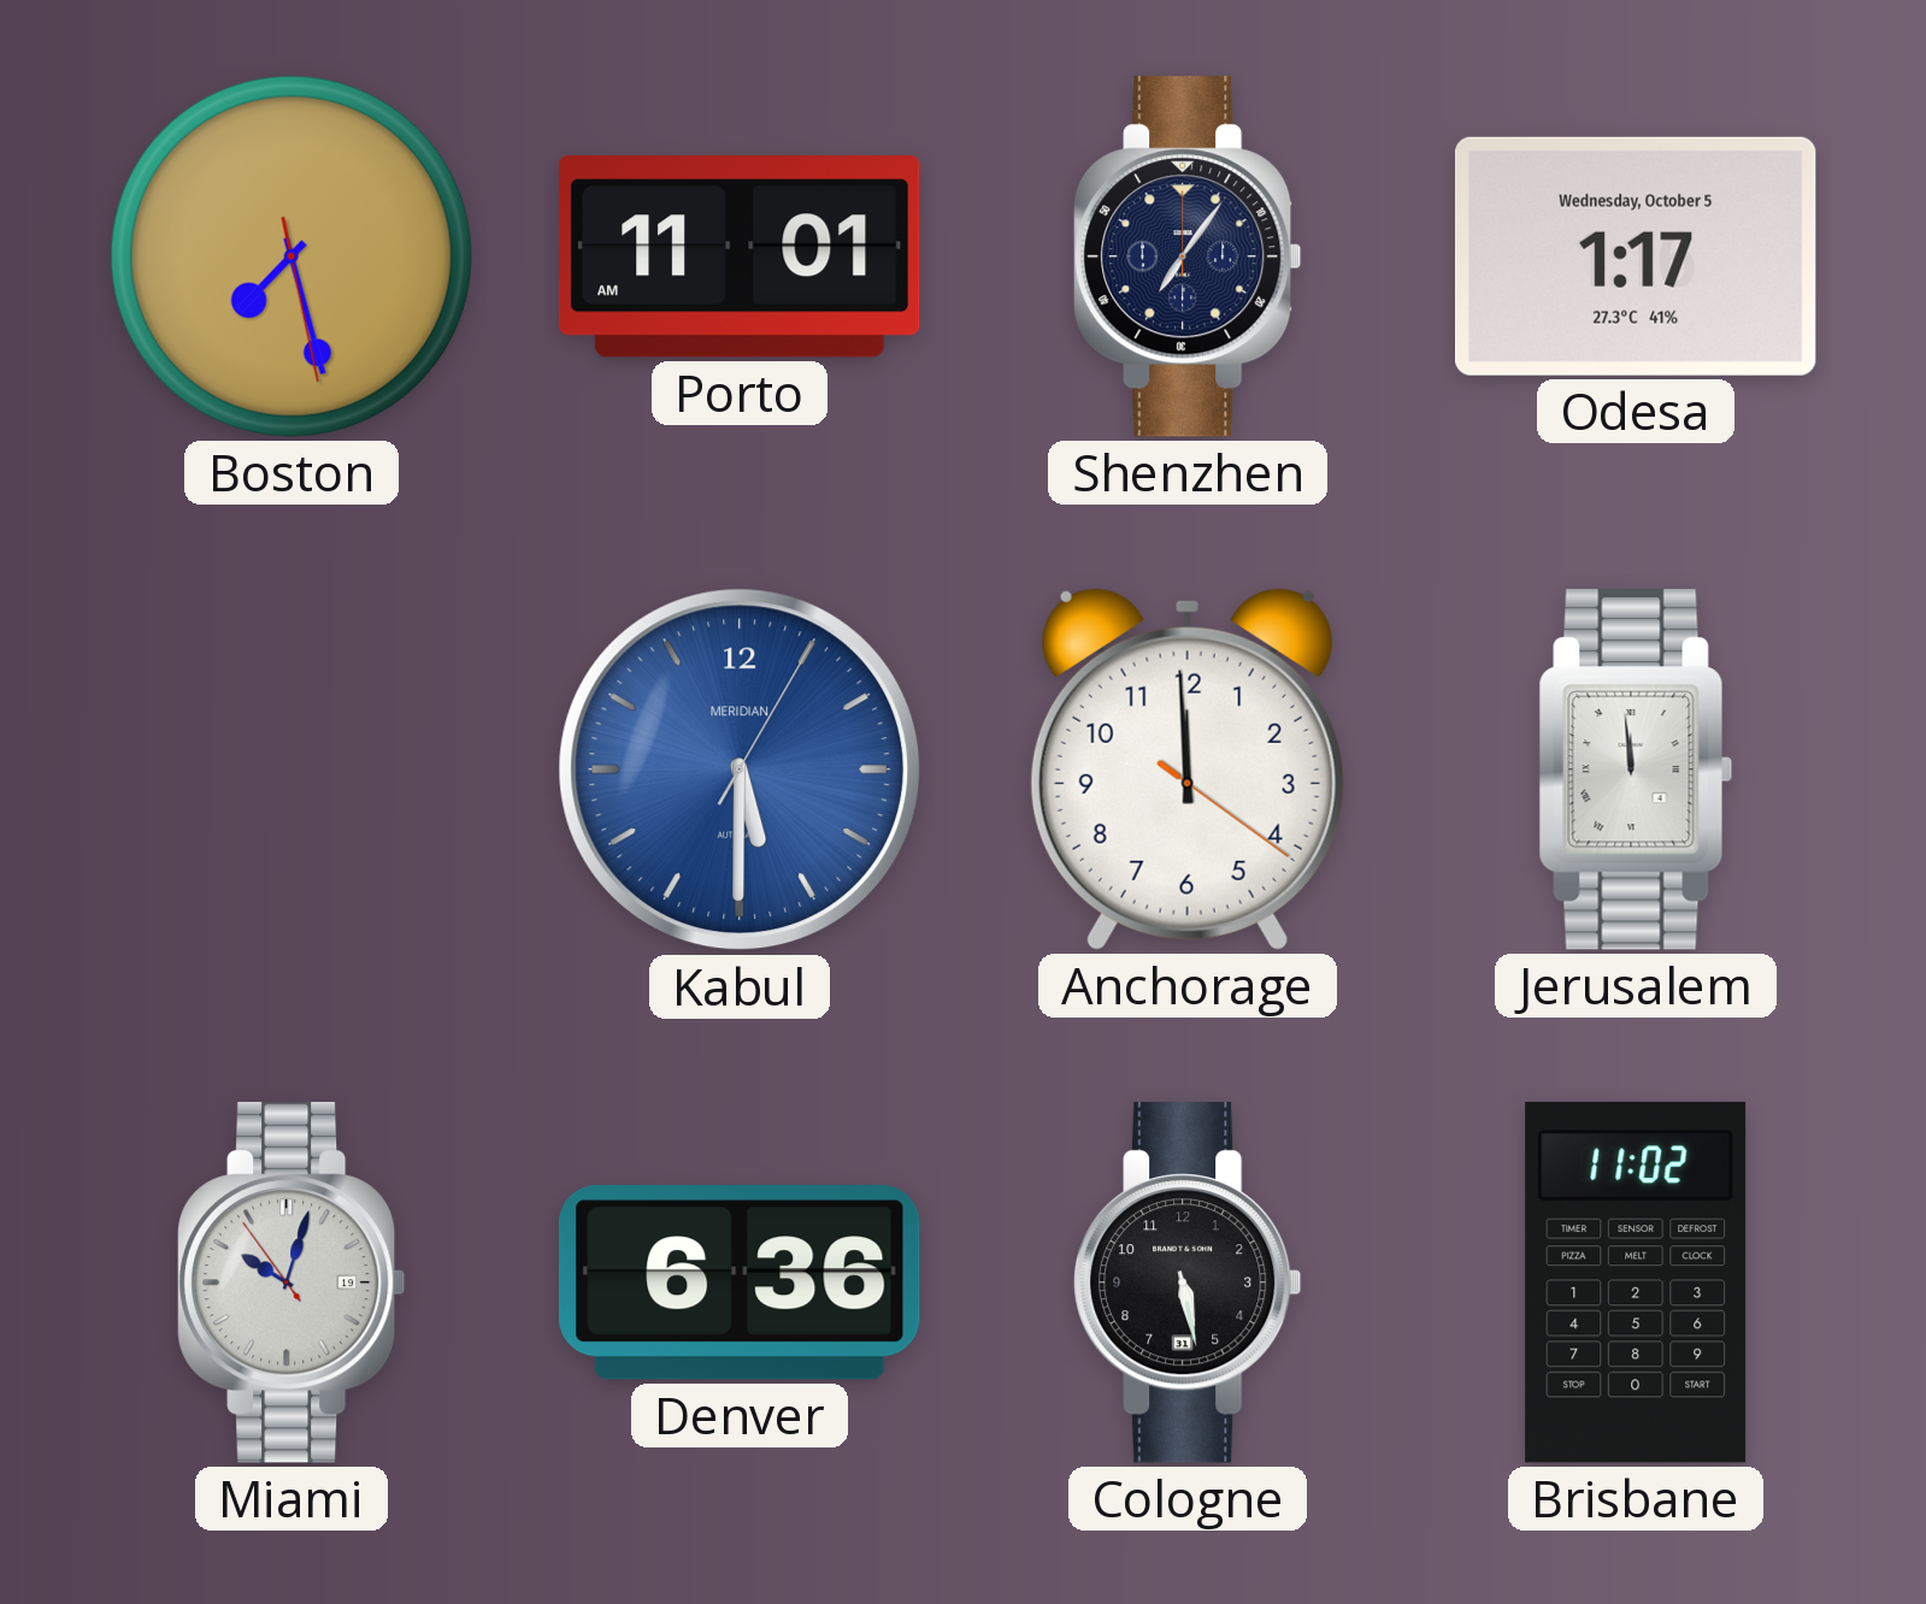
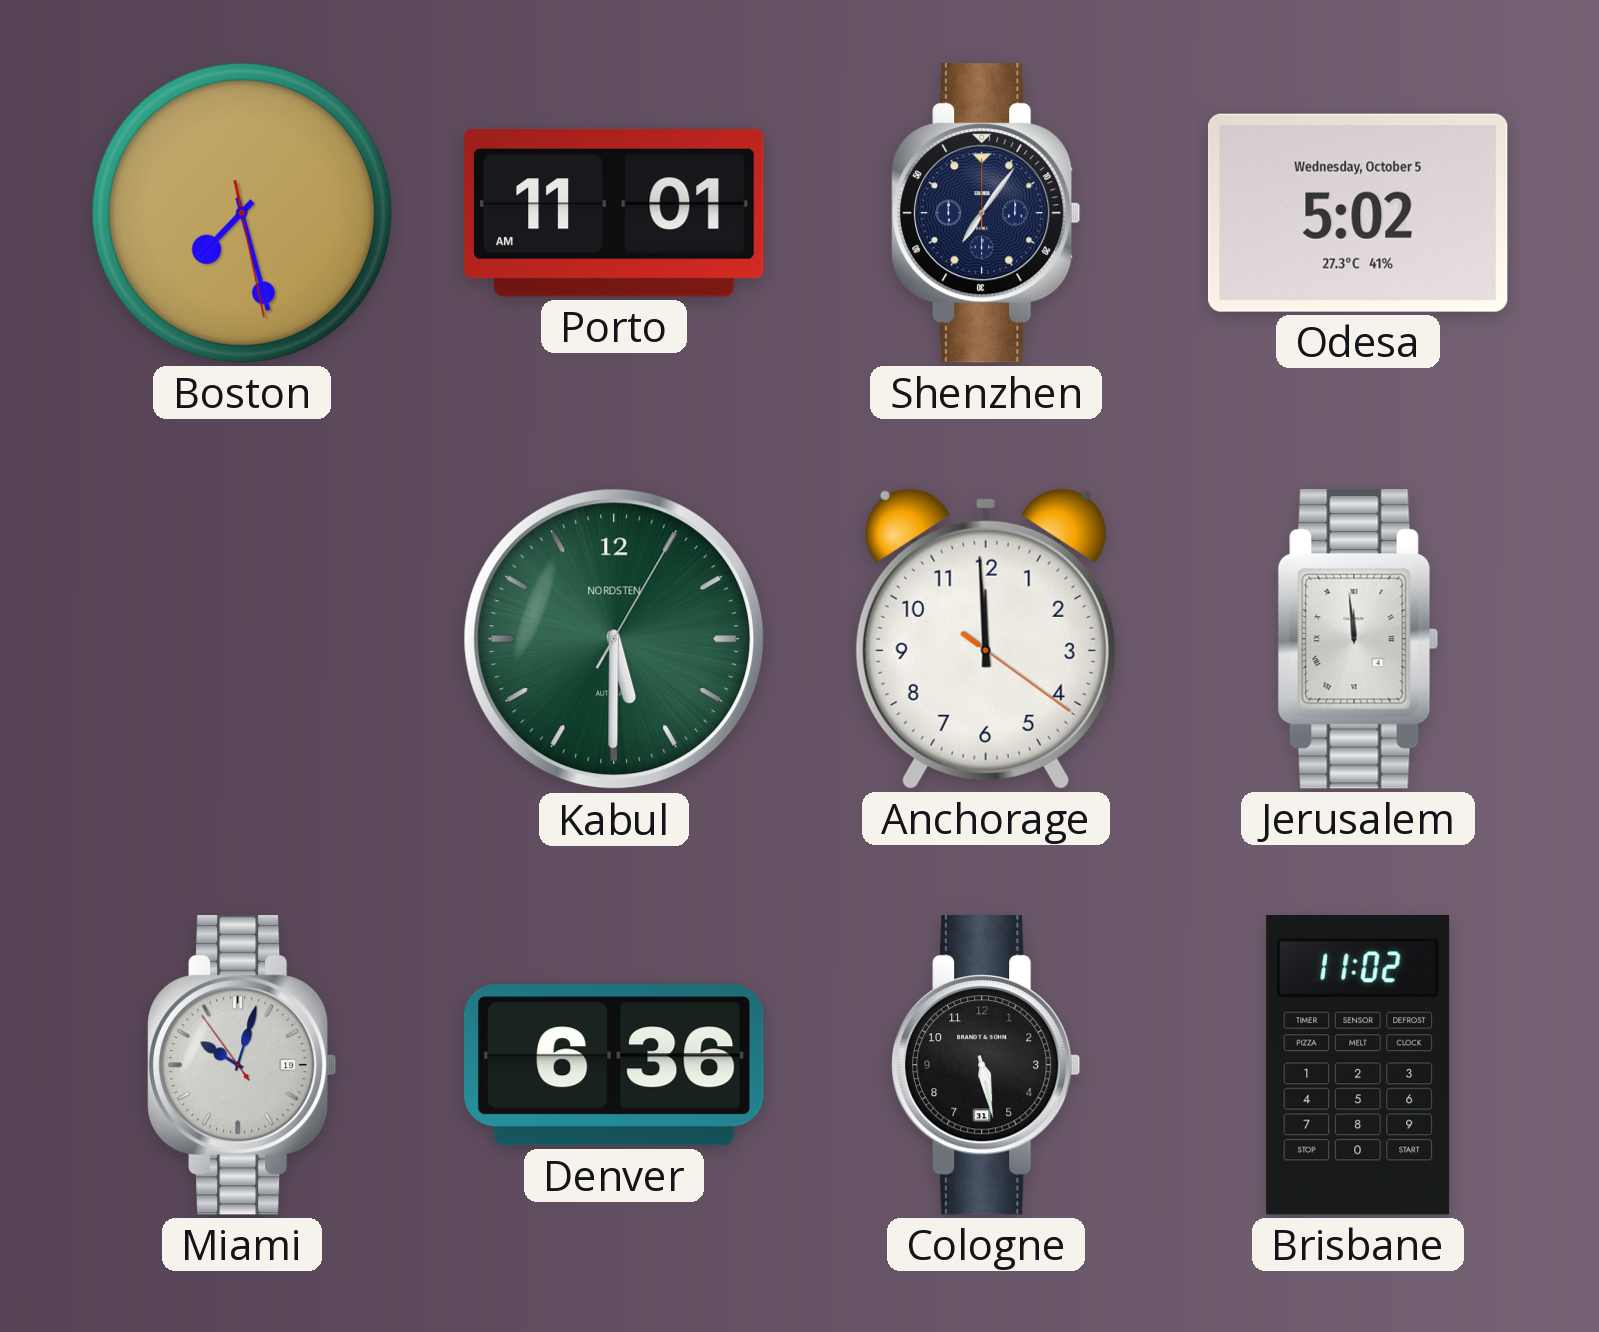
Odesa: 1:17 -> 5:02 (1358, 213)
Kabul dial: blue -> green (614, 639)
Kabul brand: MERIDIAN -> NORDSTEN (614, 639)
